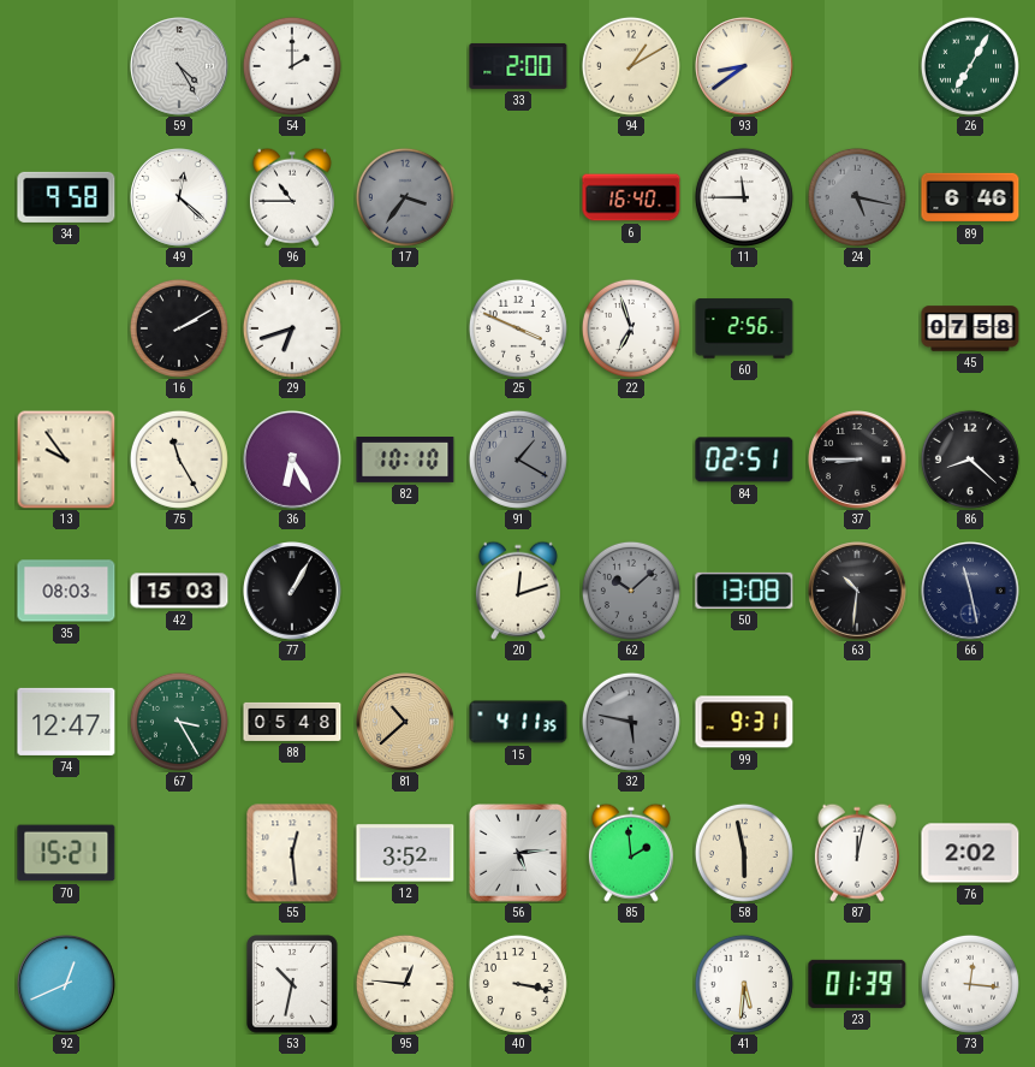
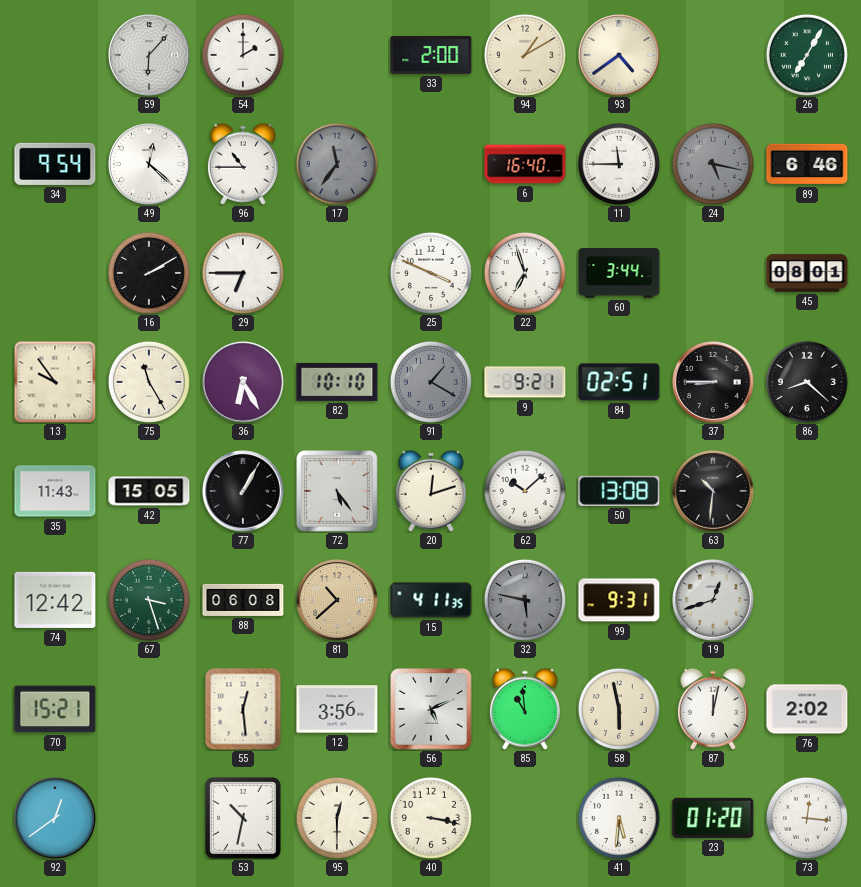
59: 4:25 -> 6:07 (150, 56)
93: 8:39 -> 4:39 (620, 56)
34: 9:58 -> 9:54 (55, 164)
17: 3:36 -> 11:36 (337, 164)
29: 6:42 -> 6:45 (243, 273)
60: 2:56 -> 3:44 (619, 273)
45: 07:58 -> 08:01 (807, 273)
9: none -> 9:21 (525, 382)
35: 08:03 -> 11:43 (55, 491)
42: 15:03 -> 15:05 (149, 491)
72: none -> 5:24 (337, 491)
62 dial: grey -> white (525, 491)
66: 11:28 -> none (971, 592)
74: 12:47 -> 12:42 (55, 600)
67: 3:25 -> 3:27 (149, 600)
88: 05:48 -> 06:08 (243, 600)
19: none -> 12:42 (714, 601)
12: 3:52 -> 3:56 (337, 709)
56: 5:14 -> 5:11 (431, 709)
85: 1:59 -> 10:59 (525, 709)
92: 12:41 -> 12:39 (56, 819)
95: 12:46 -> 12:30 (337, 818)
23: 01:39 -> 01:20 (713, 818)
